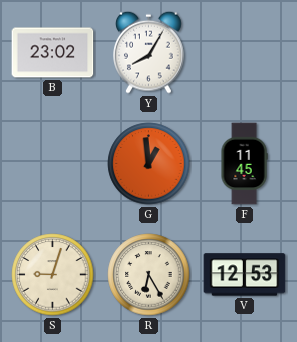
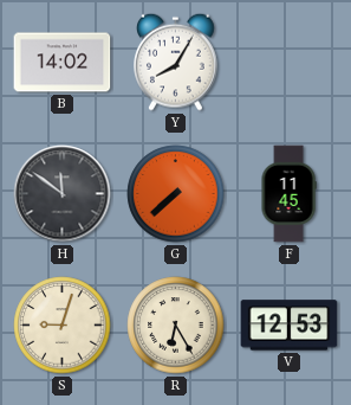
B: 23:02 -> 14:02 (63, 63)
H: none -> 11:51 (63, 194)
G: 12:59 -> 7:38 (176, 194)
